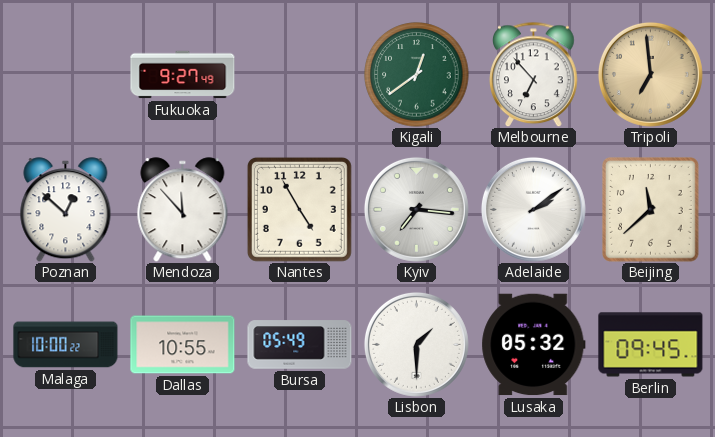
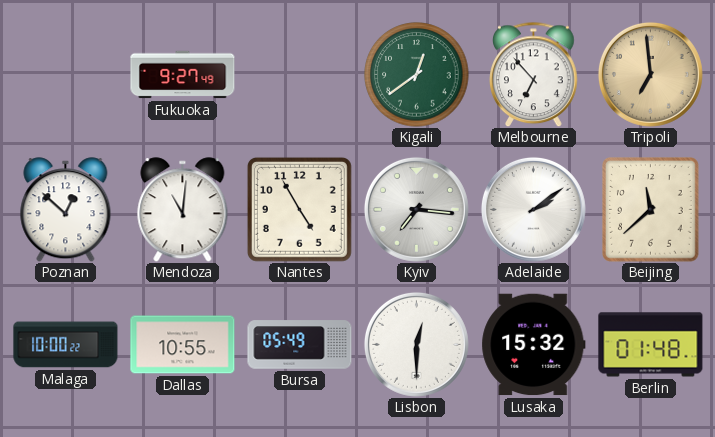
Mendoza: 11:53 -> 11:01 (183, 210)
Lisbon: 1:30 -> 12:30 (416, 344)
Lusaka: 05:32 -> 15:32 (534, 345)
Berlin: 09:45 -> 01:48 (651, 345)
